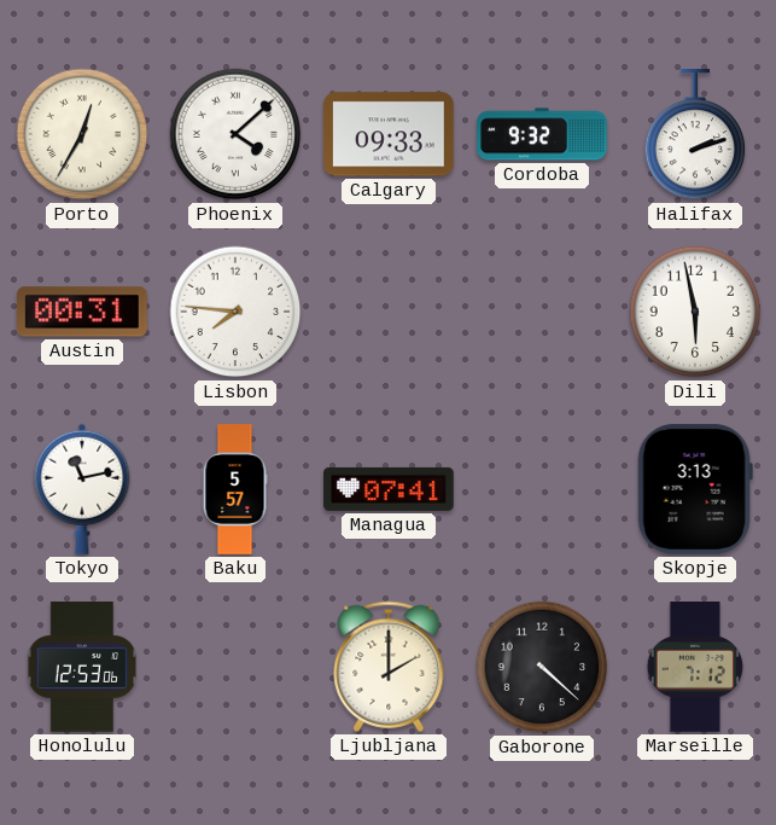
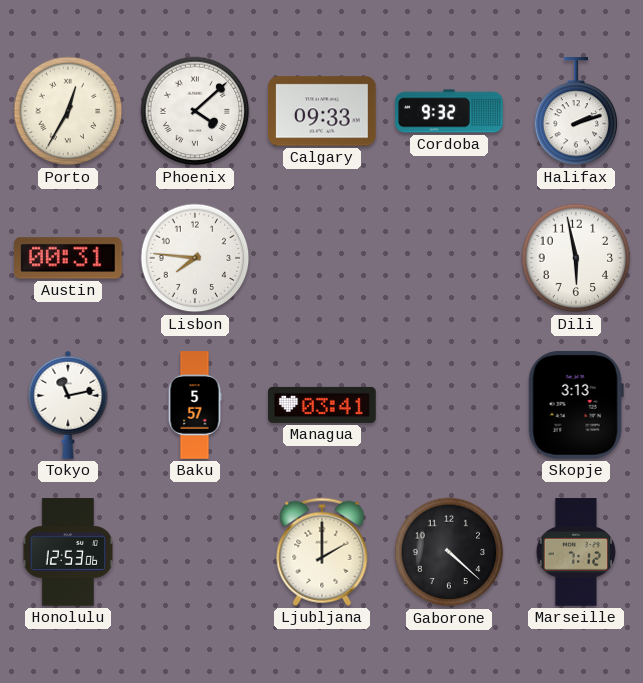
Managua: 07:41 -> 03:41 (322, 405)
